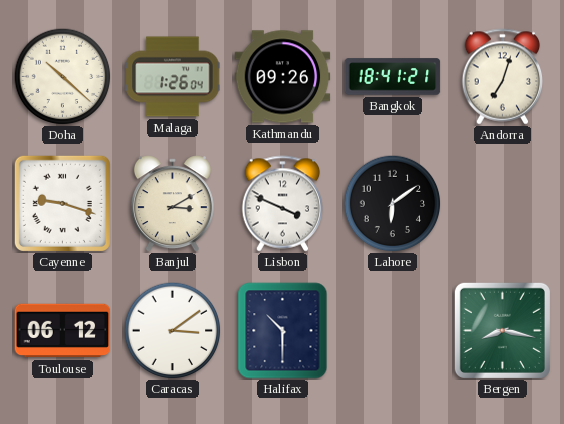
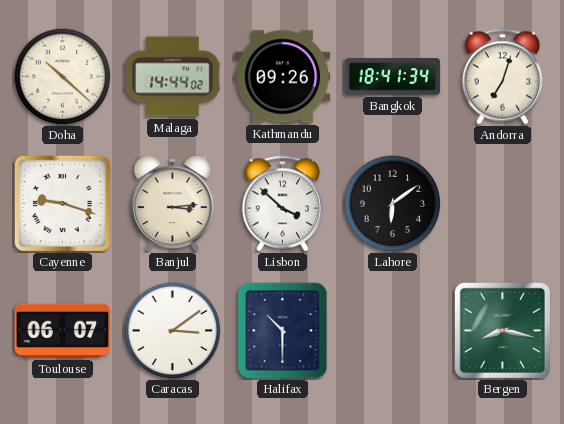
Malaga: 1:26 -> 14:44 (173, 77)
Bangkok: 18:41:21 -> 18:41:34 (393, 77)
Banjul: 3:10 -> 3:14 (172, 204)
Lisbon: 3:49 -> 3:52 (283, 204)
Toulouse: 06:12 -> 06:07 (63, 331)
